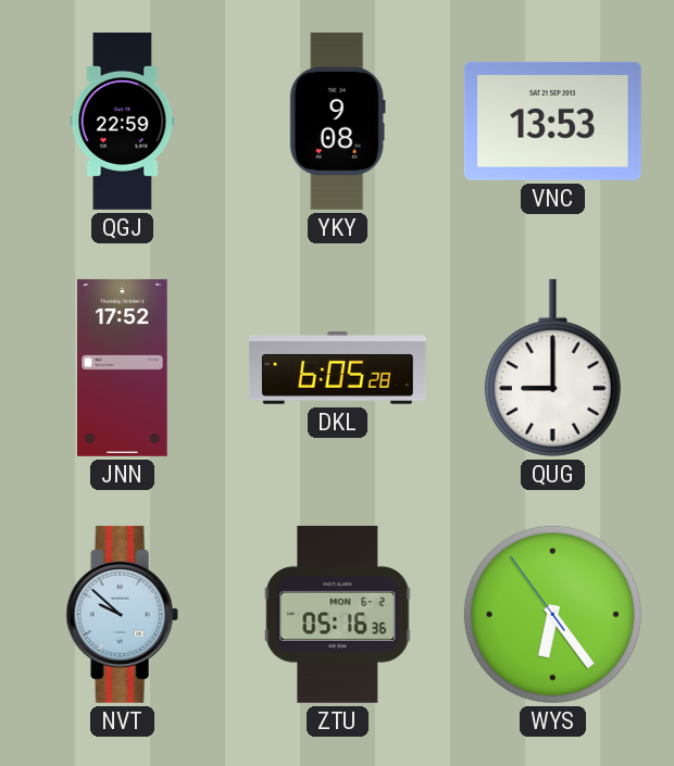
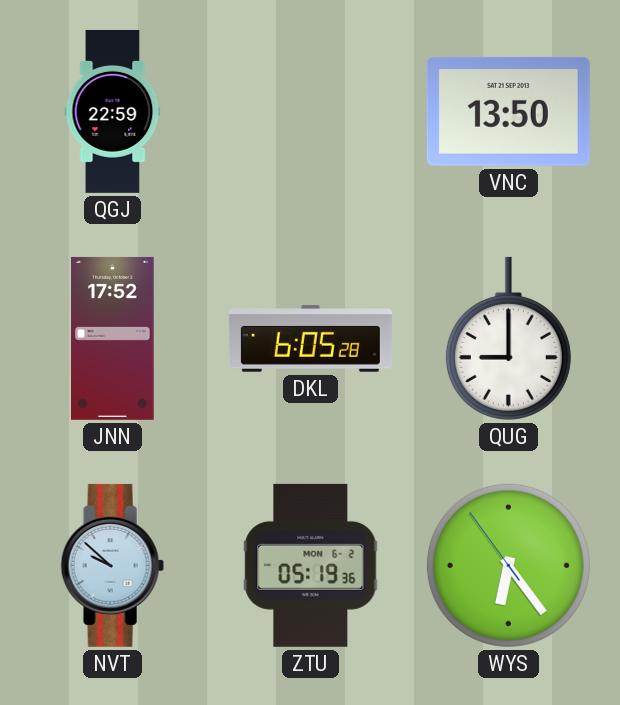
YKY: 9:08 -> none (337, 121)
VNC: 13:53 -> 13:50 (508, 111)
ZTU: 05:16 -> 05:19 (311, 565)
